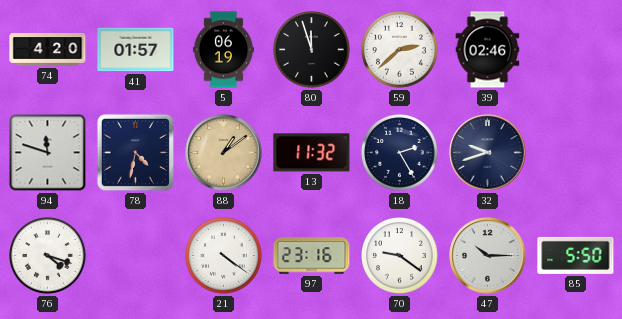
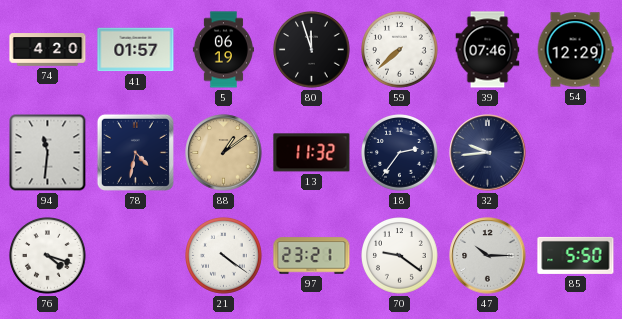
59: 2:38 -> 7:38 (400, 50)
39: 02:46 -> 07:46 (488, 50)
54: none -> 12:29 (575, 50)
94: 11:48 -> 11:31 (48, 153)
18: 2:25 -> 2:36 (400, 153)
32: 9:42 -> 9:44 (488, 153)
97: 23:16 -> 23:21 (312, 256)
